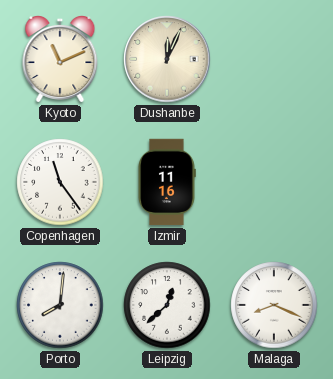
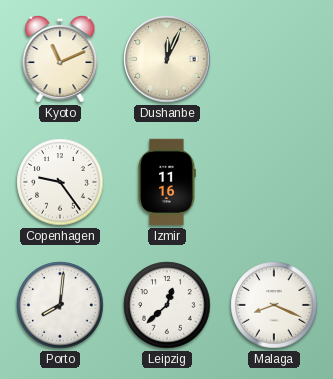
Copenhagen: 11:24 -> 9:24 (60, 182)
